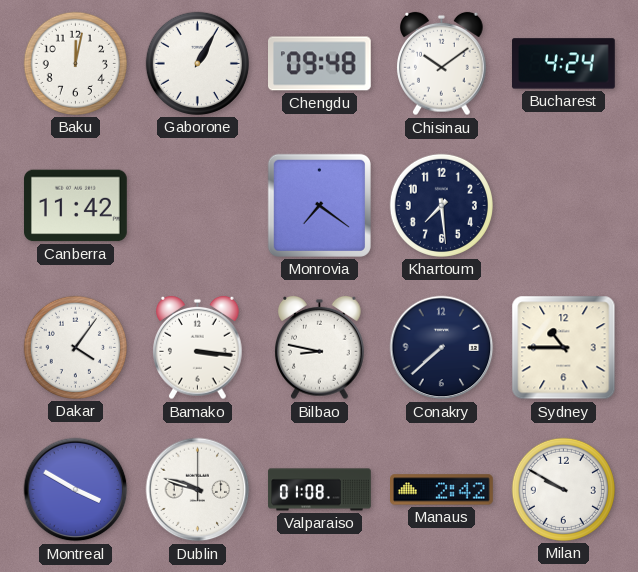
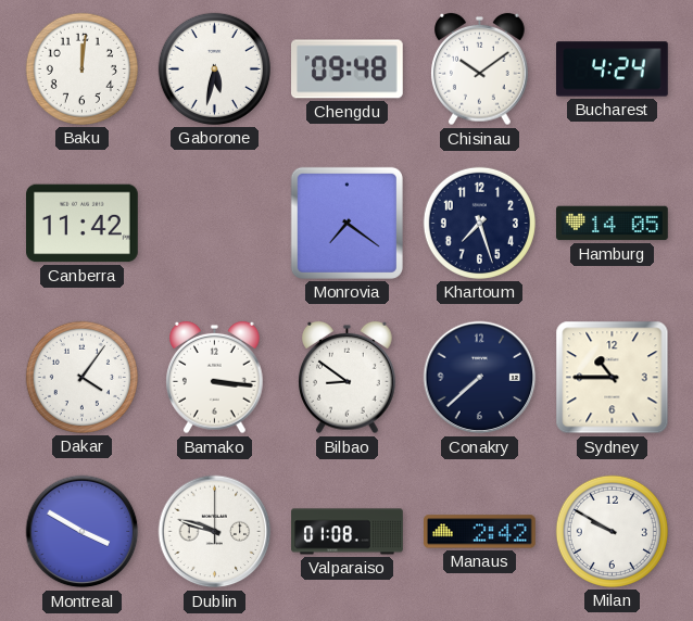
Baku: 12:02 -> 12:01 (81, 68)
Gaborone: 1:05 -> 5:32 (214, 68)
Khartoum: 7:29 -> 7:27 (479, 223)
Hamburg: none -> 14:05 (613, 224)
Bilbao: 8:47 -> 8:51 (348, 378)
